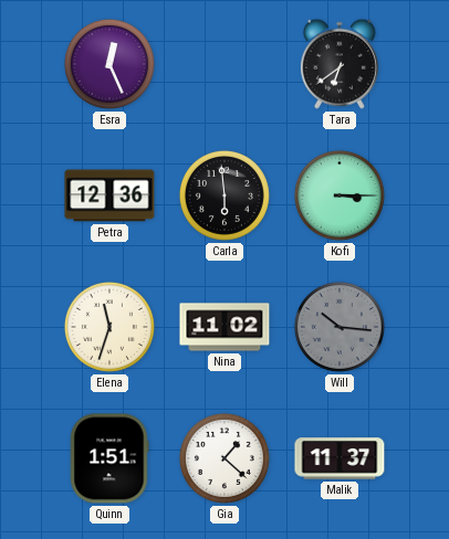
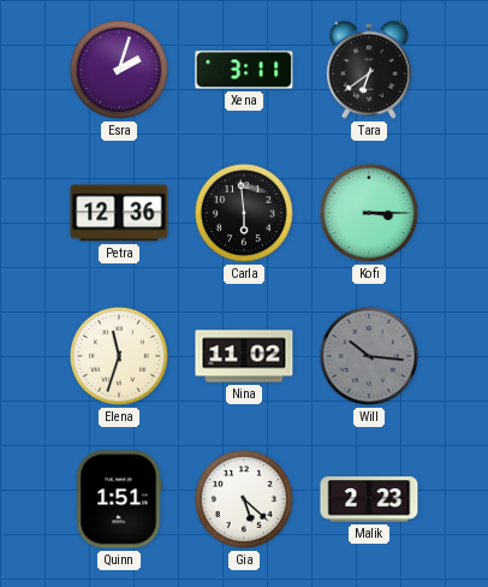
Esra: 12:26 -> 2:03 (119, 70)
Xena: none -> 3:11 (244, 70)
Gia: 1:22 -> 5:22 (244, 499)
Malik: 11:37 -> 2:23 (369, 499)
